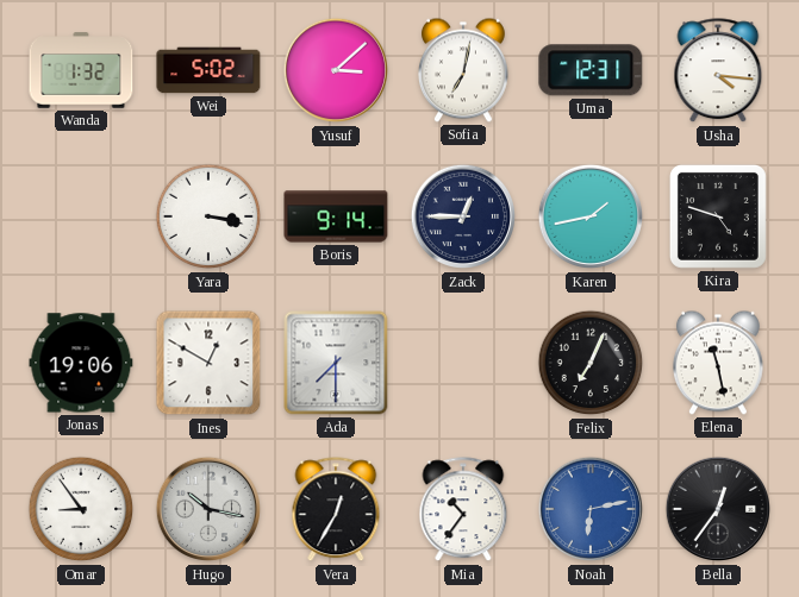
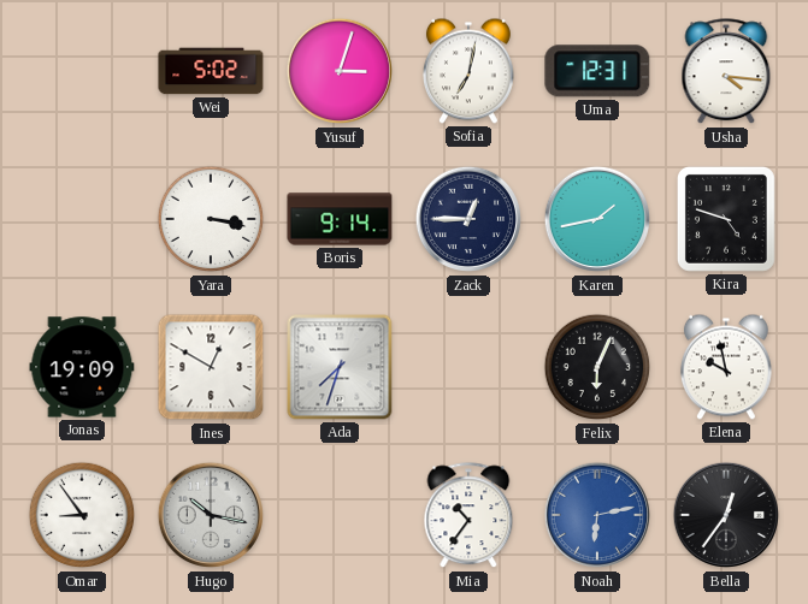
Wanda: 1:32 -> none (81, 70)
Yusuf: 3:08 -> 3:03 (340, 71)
Jonas: 19:06 -> 19:09 (82, 367)
Ada: 7:30 -> 7:33 (340, 367)
Felix: 7:04 -> 6:04 (597, 367)
Elena: 11:28 -> 9:58 (726, 367)
Vera: 12:35 -> none (336, 510)
